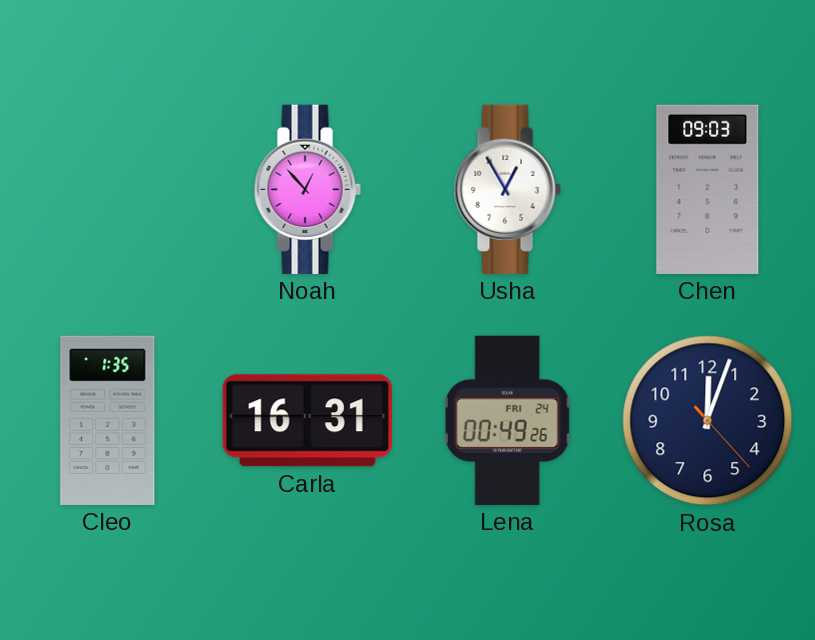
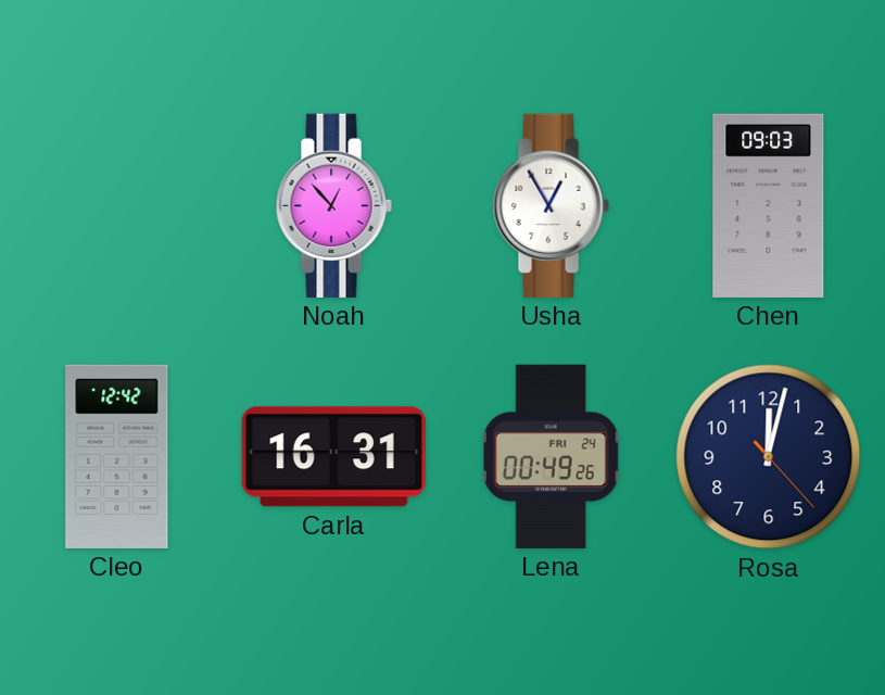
Cleo: 1:35 -> 12:42 (117, 456)
Rosa: 12:03 -> 12:02 (769, 457)
